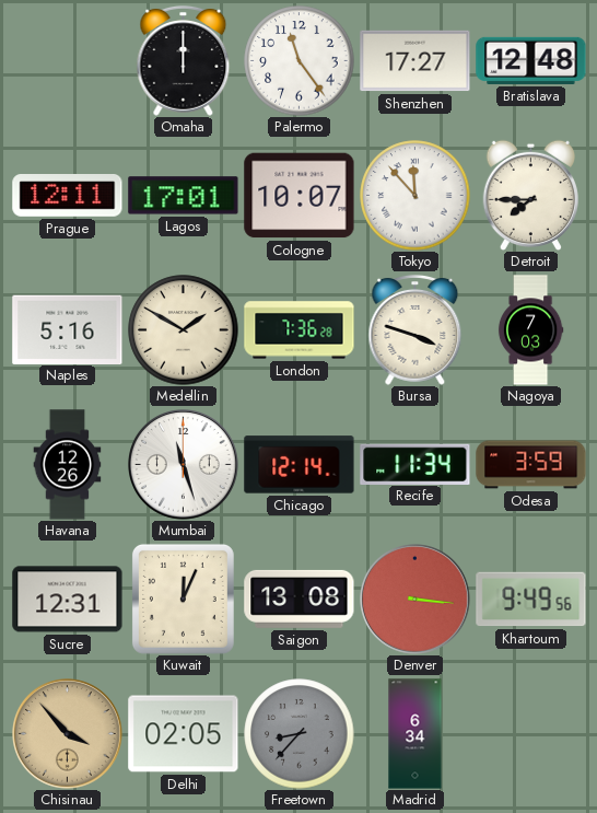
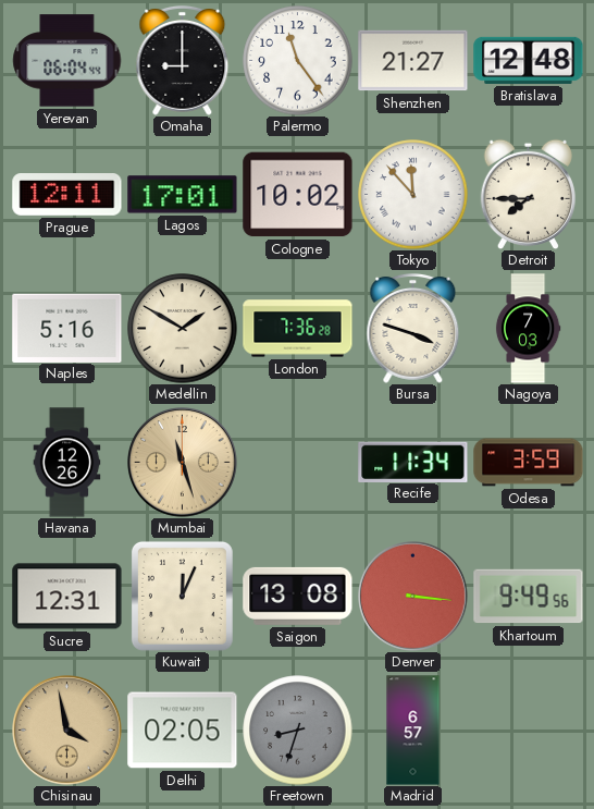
Yerevan: none -> 06:04 (67, 61)
Omaha: 12:00 -> 9:00 (183, 61)
Shenzhen: 17:27 -> 21:27 (413, 61)
Cologne: 10:07 -> 10:02 (298, 195)
Mumbai dial: white -> champagne (183, 463)
Chicago: 12:14 -> none (300, 465)
Chisinau: 3:53 -> 3:58 (67, 731)
Freetown: 8:37 -> 8:33 (298, 731)
Madrid: 6:34 -> 6:57 (413, 731)
